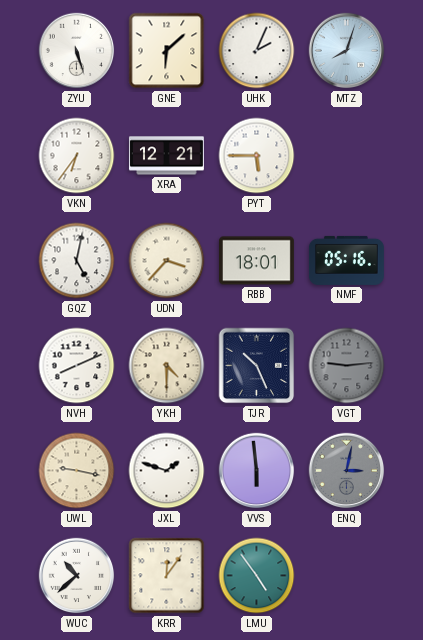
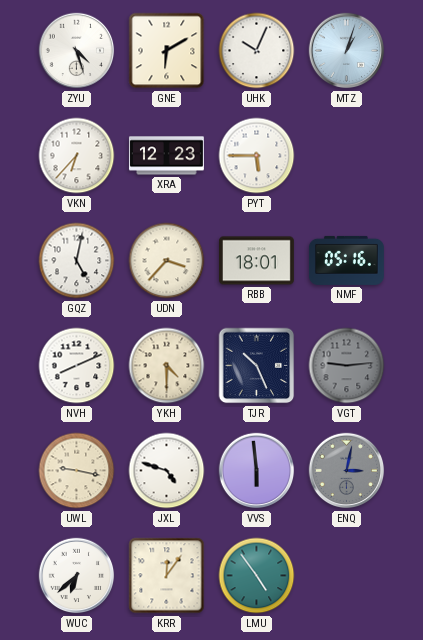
ZYU: 5:27 -> 4:27 (77, 51)
GNE: 6:08 -> 6:10 (167, 51)
UHK: 2:04 -> 10:04 (257, 51)
MTZ: 8:03 -> 1:03 (347, 51)
VKN: 6:36 -> 6:37 (77, 156)
XRA: 12:21 -> 12:23 (166, 156)
JXL: 1:48 -> 4:48 (167, 471)
WUC: 10:38 -> 6:38 (77, 576)
